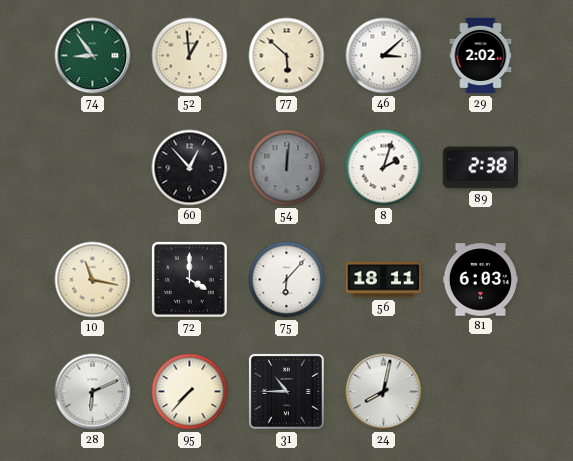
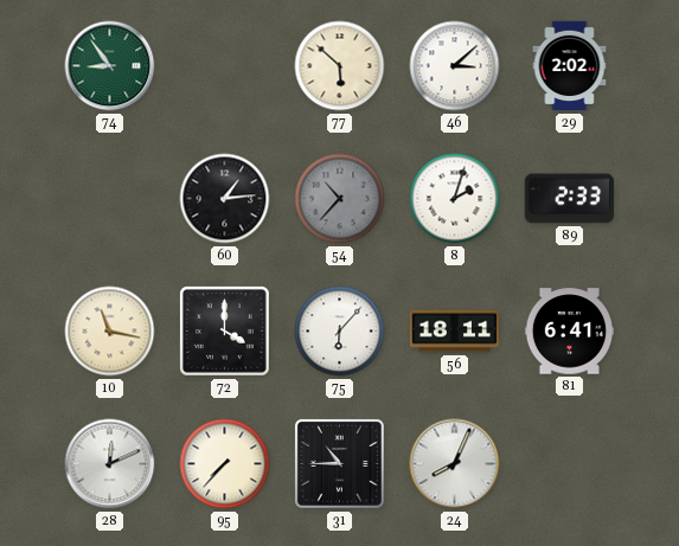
52: 12:59 -> none (190, 56)
60: 12:53 -> 1:14 (225, 199)
54: 12:01 -> 10:37 (340, 199)
89: 2:38 -> 2:33 (569, 199)
81: 6:03 -> 6:41 (570, 332)
28: 6:11 -> 12:11 (110, 464)
24: 8:02 -> 8:04 (455, 464)
